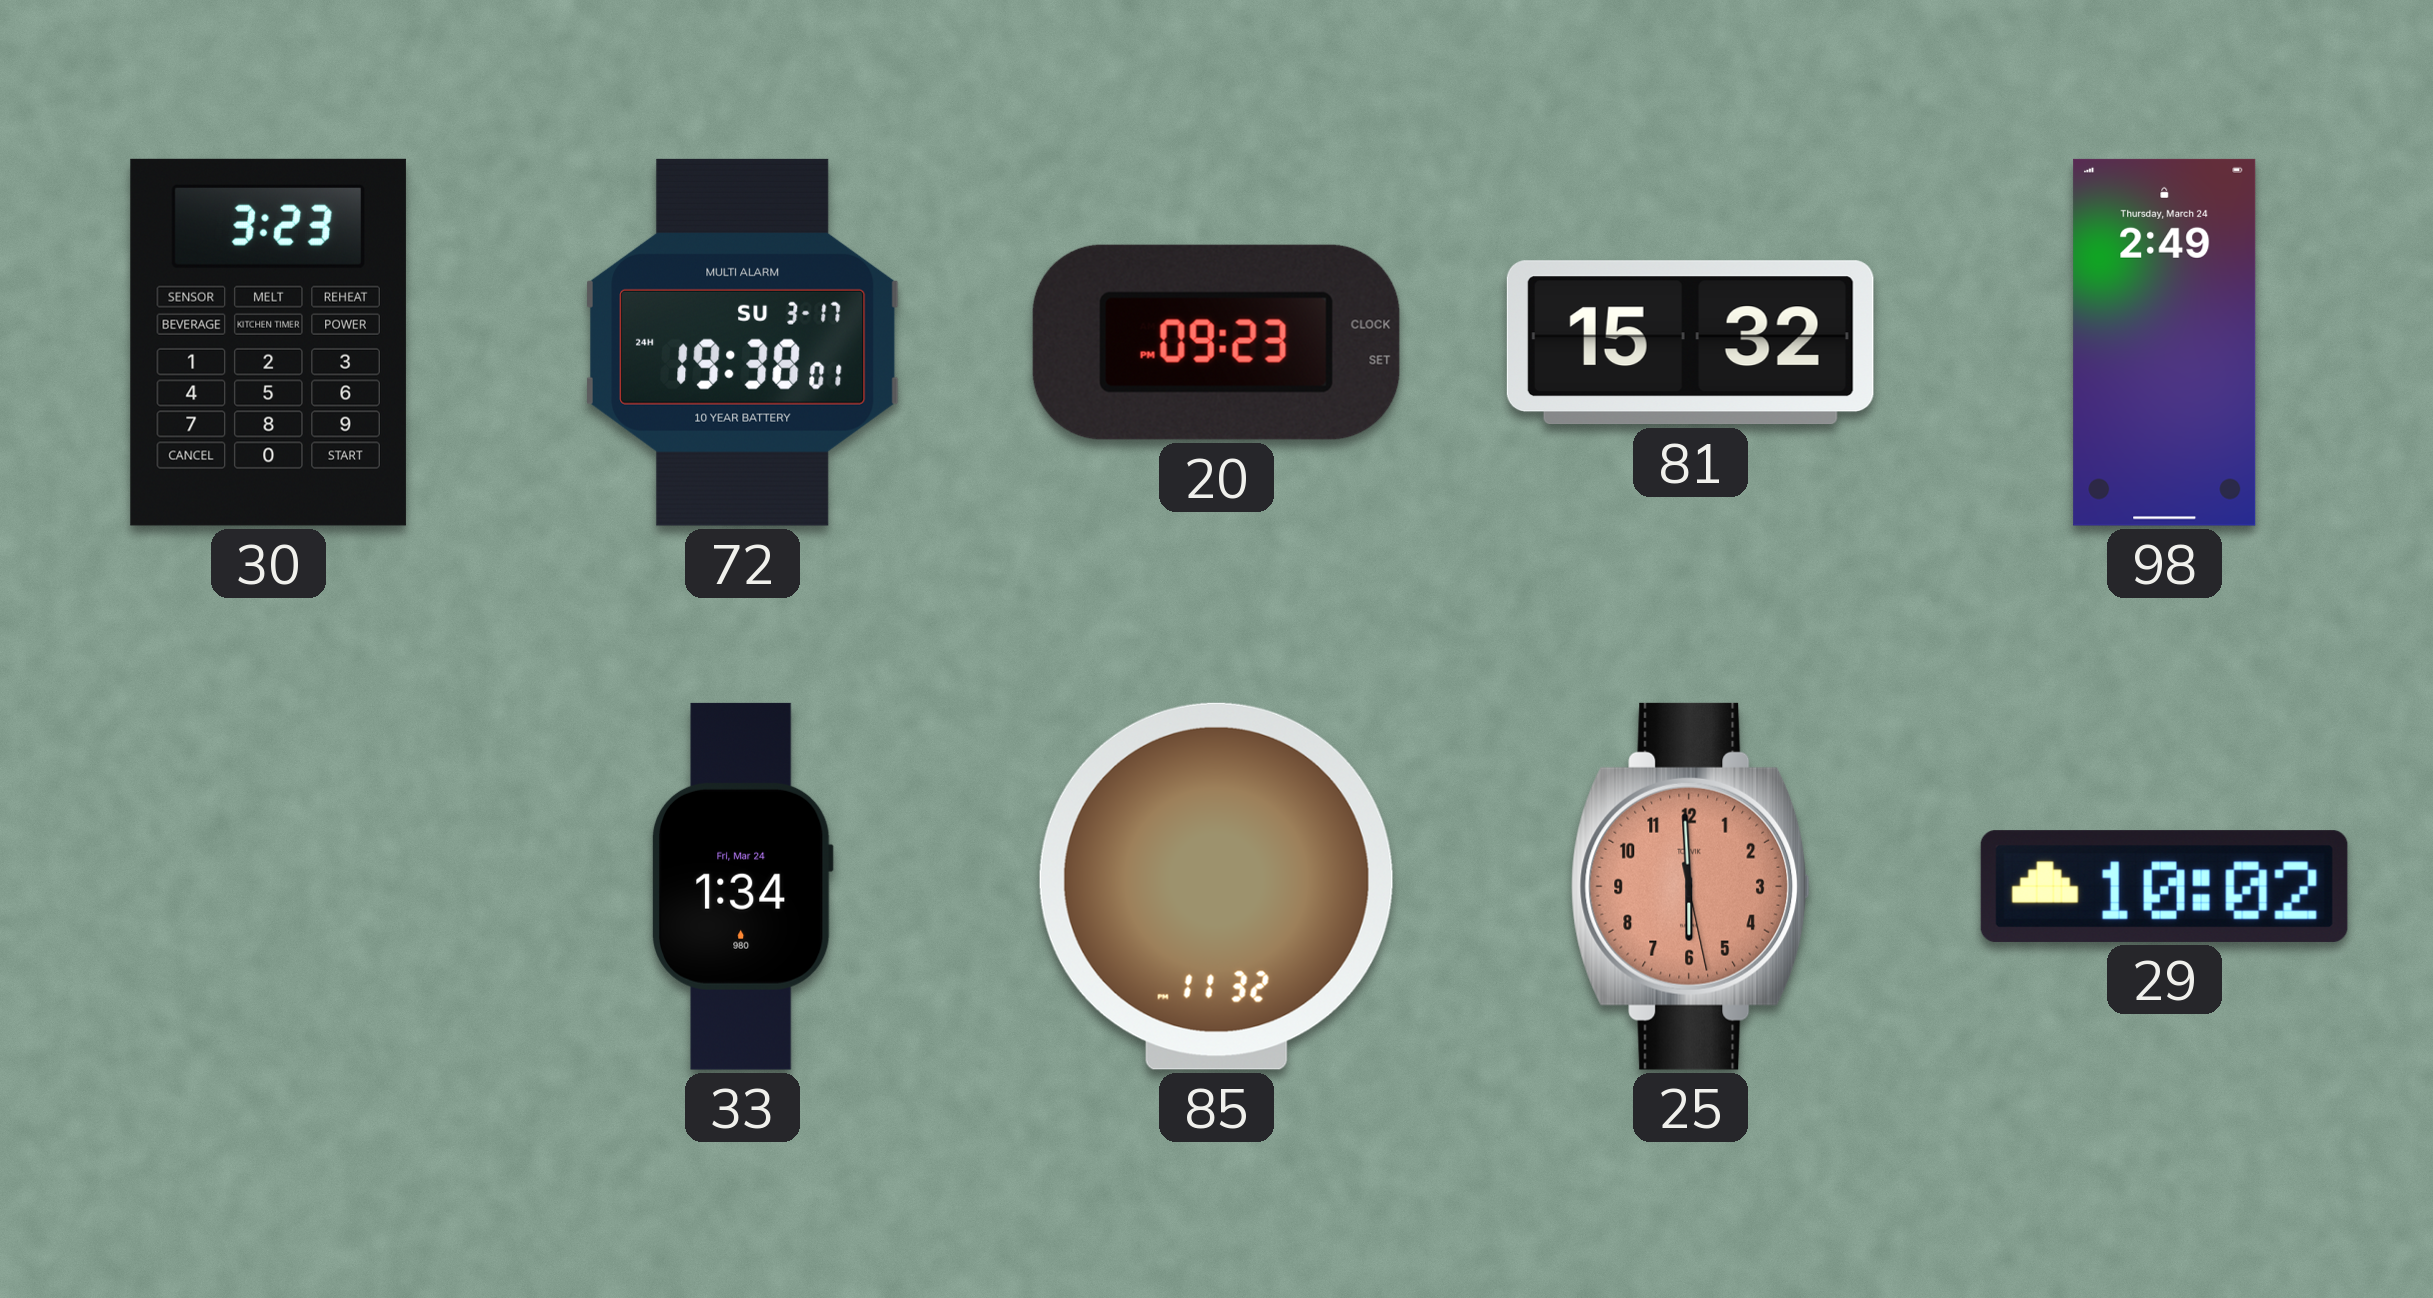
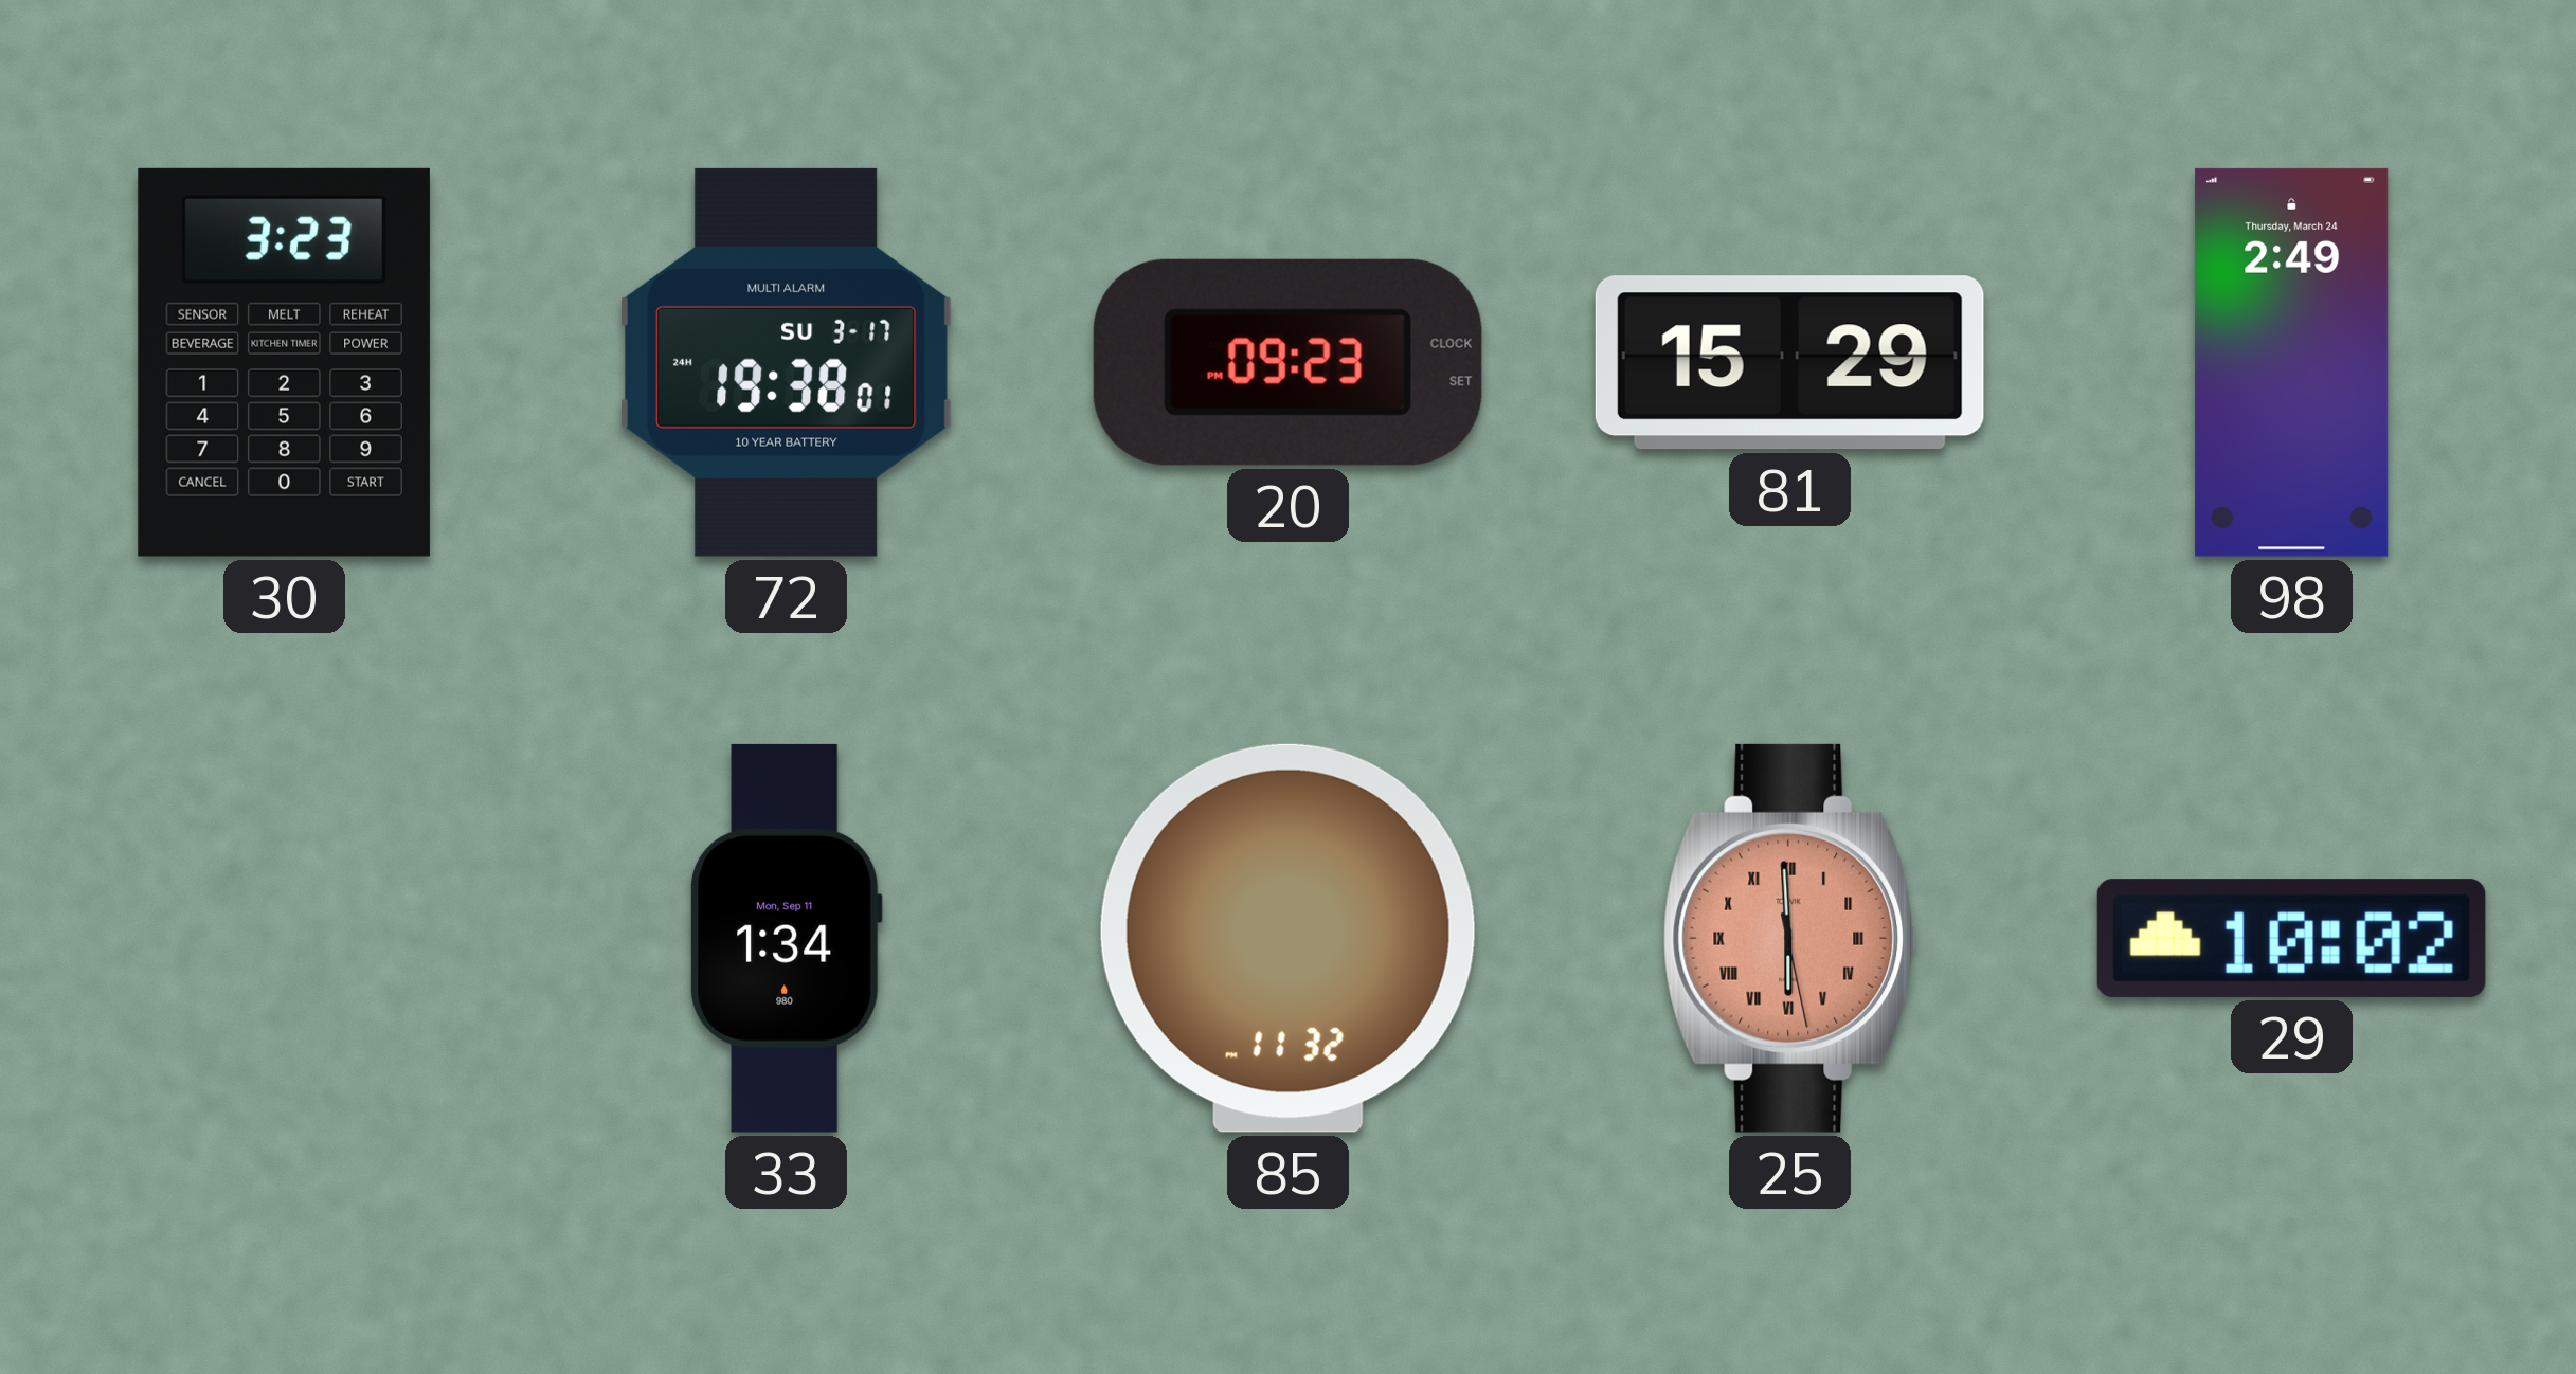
81: 15:32 -> 15:29 (1789, 363)
33 date: Fri, Mar 24 -> Mon, Sep 11 (786, 938)
25 numerals: Arabic -> Roman (1789, 938)
